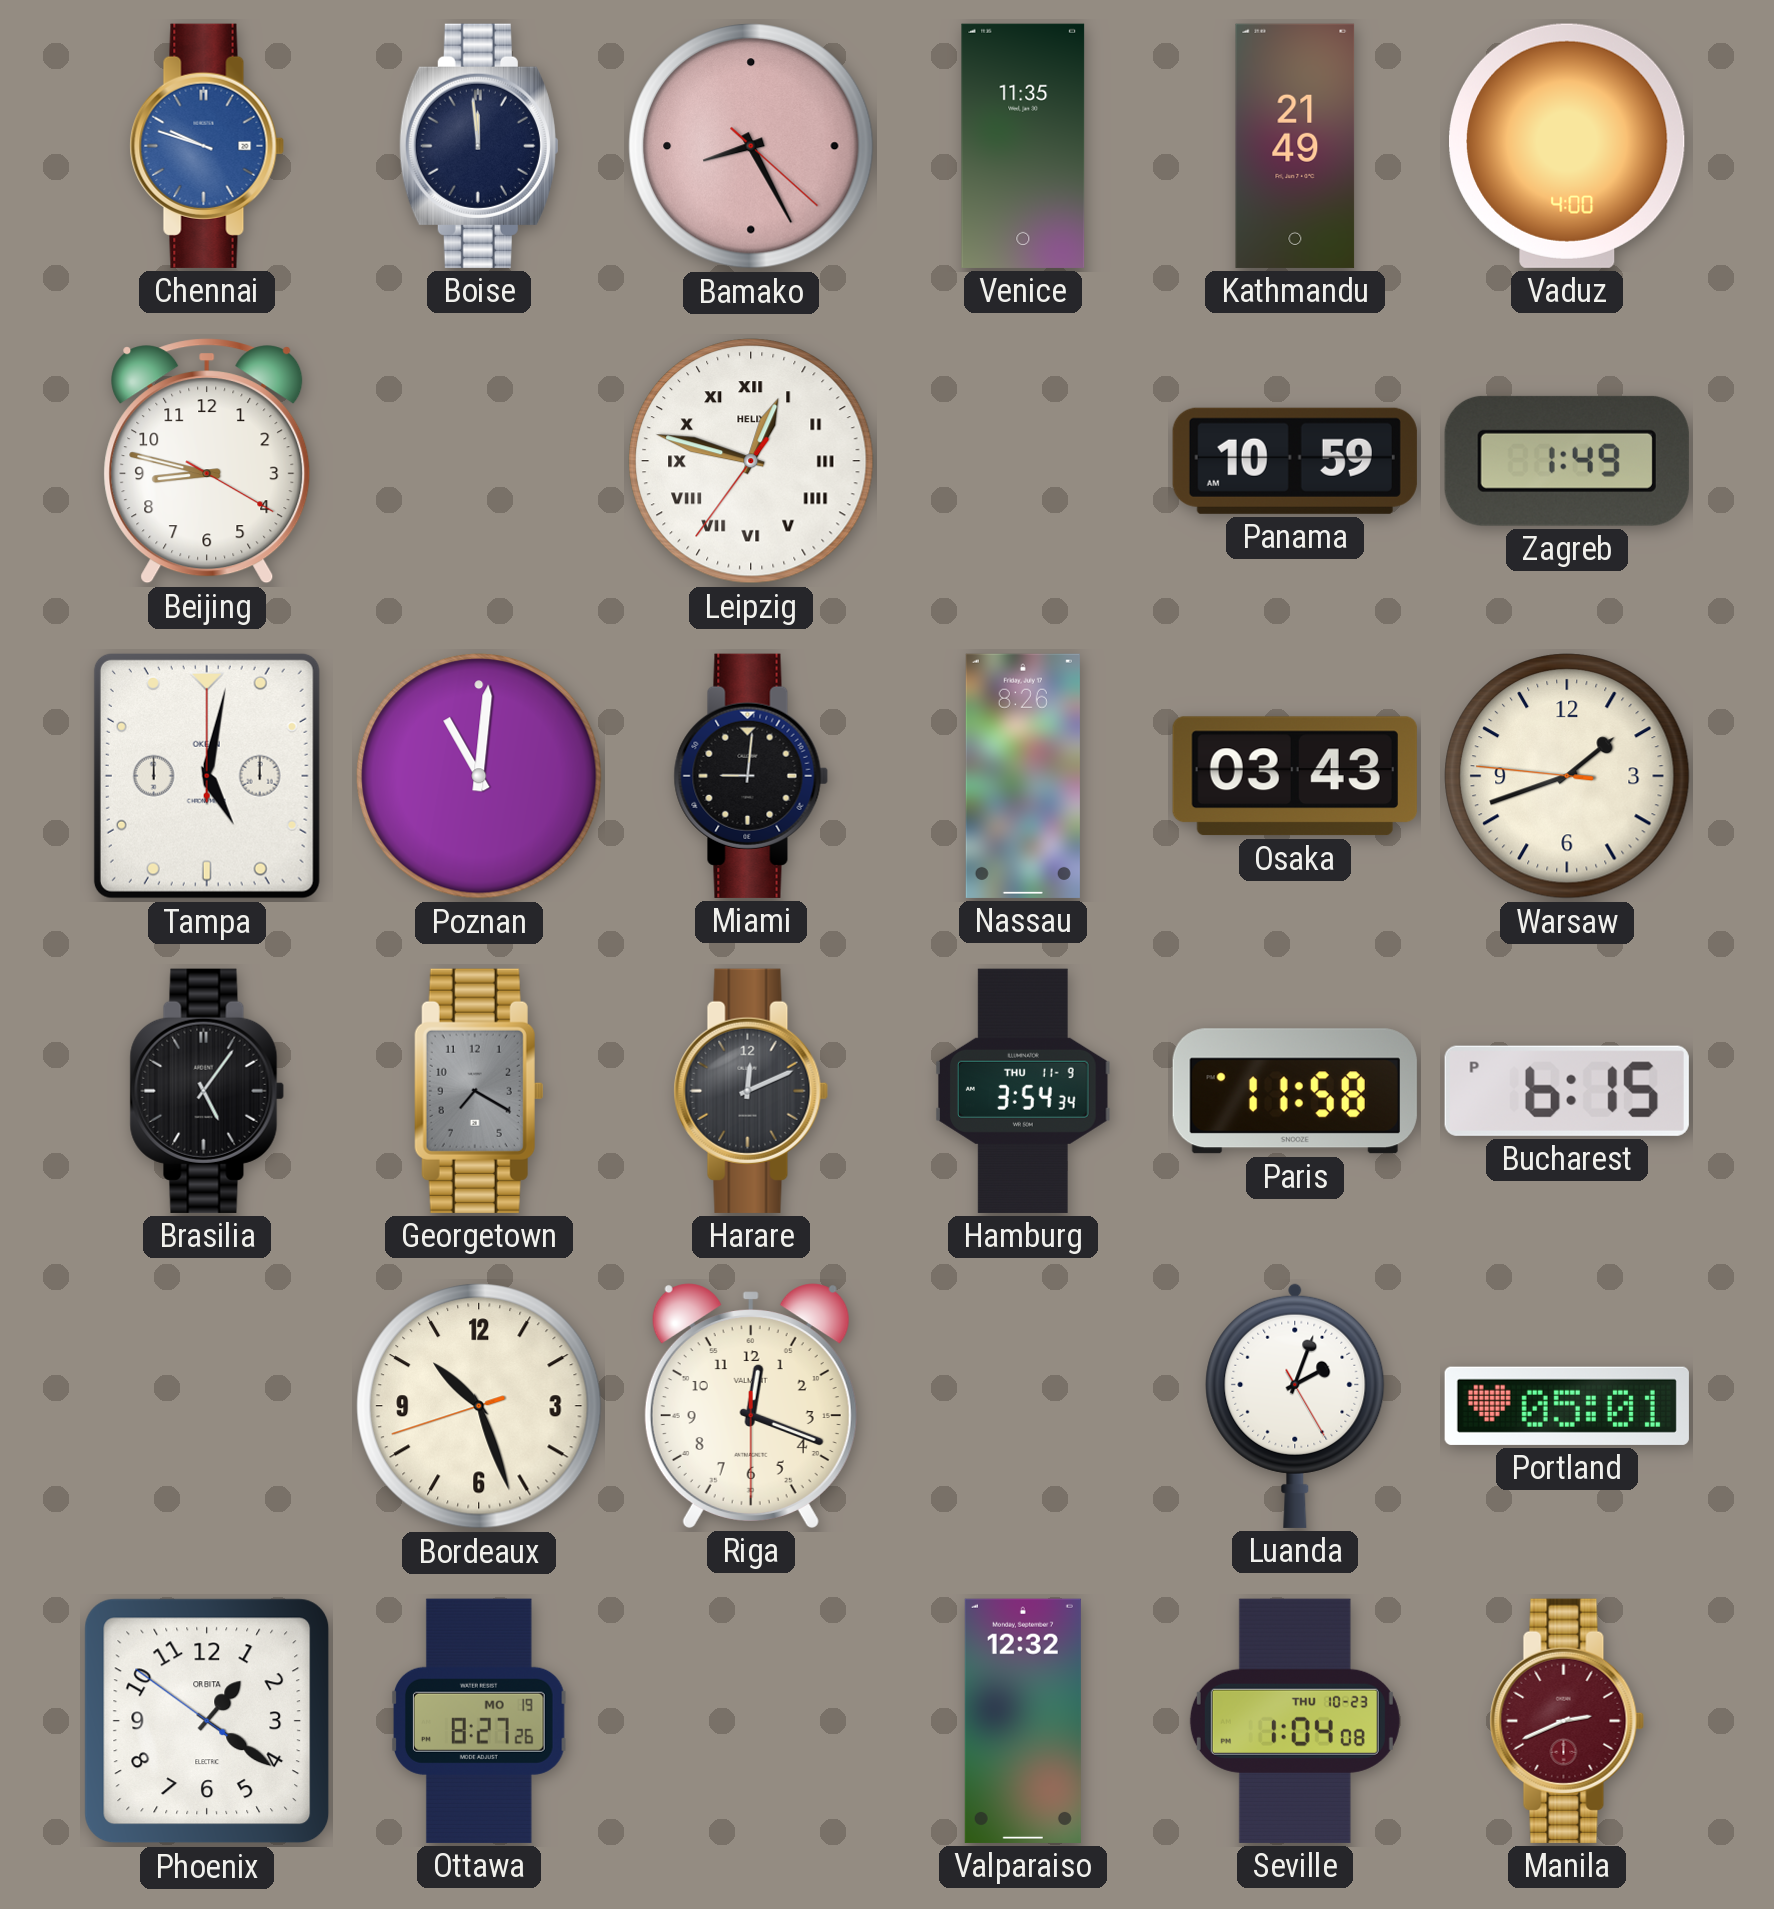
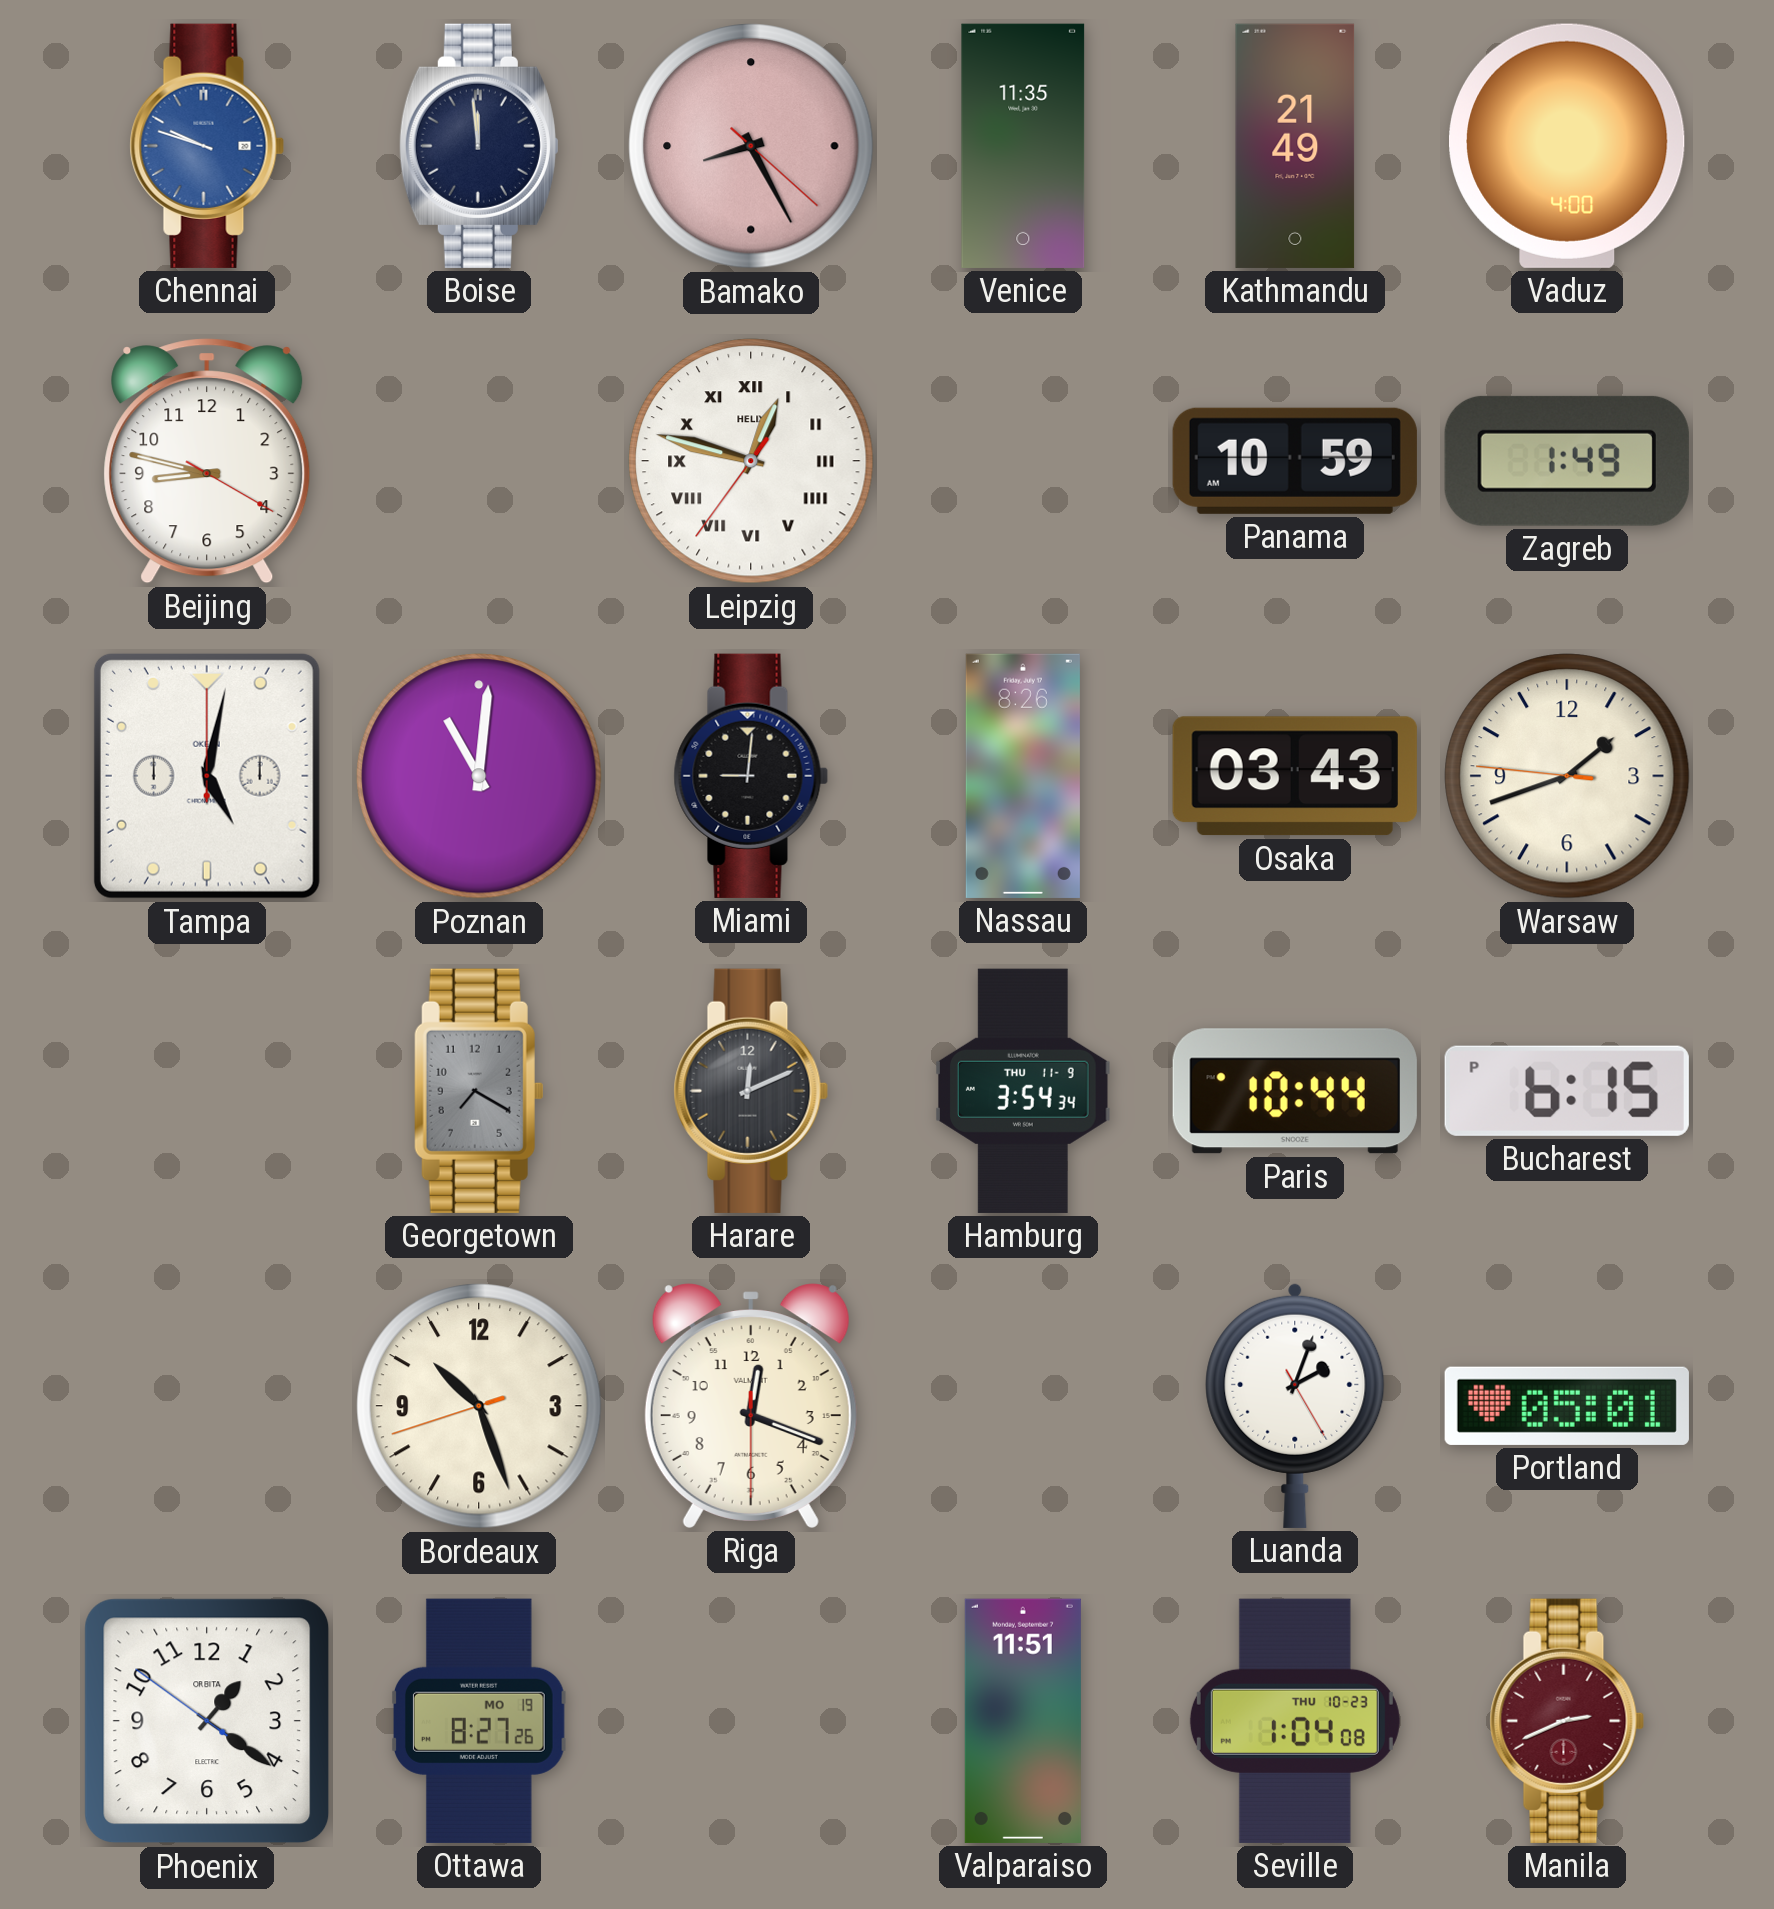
Brasilia: 5:06 -> none (207, 1091)
Paris: 11:58 -> 10:44 (1295, 1091)
Valparaiso: 12:32 -> 11:51 (1023, 1721)
